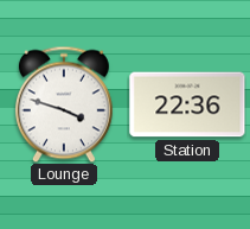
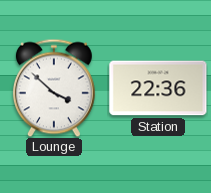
Lounge: 3:48 -> 3:52 (54, 88)
